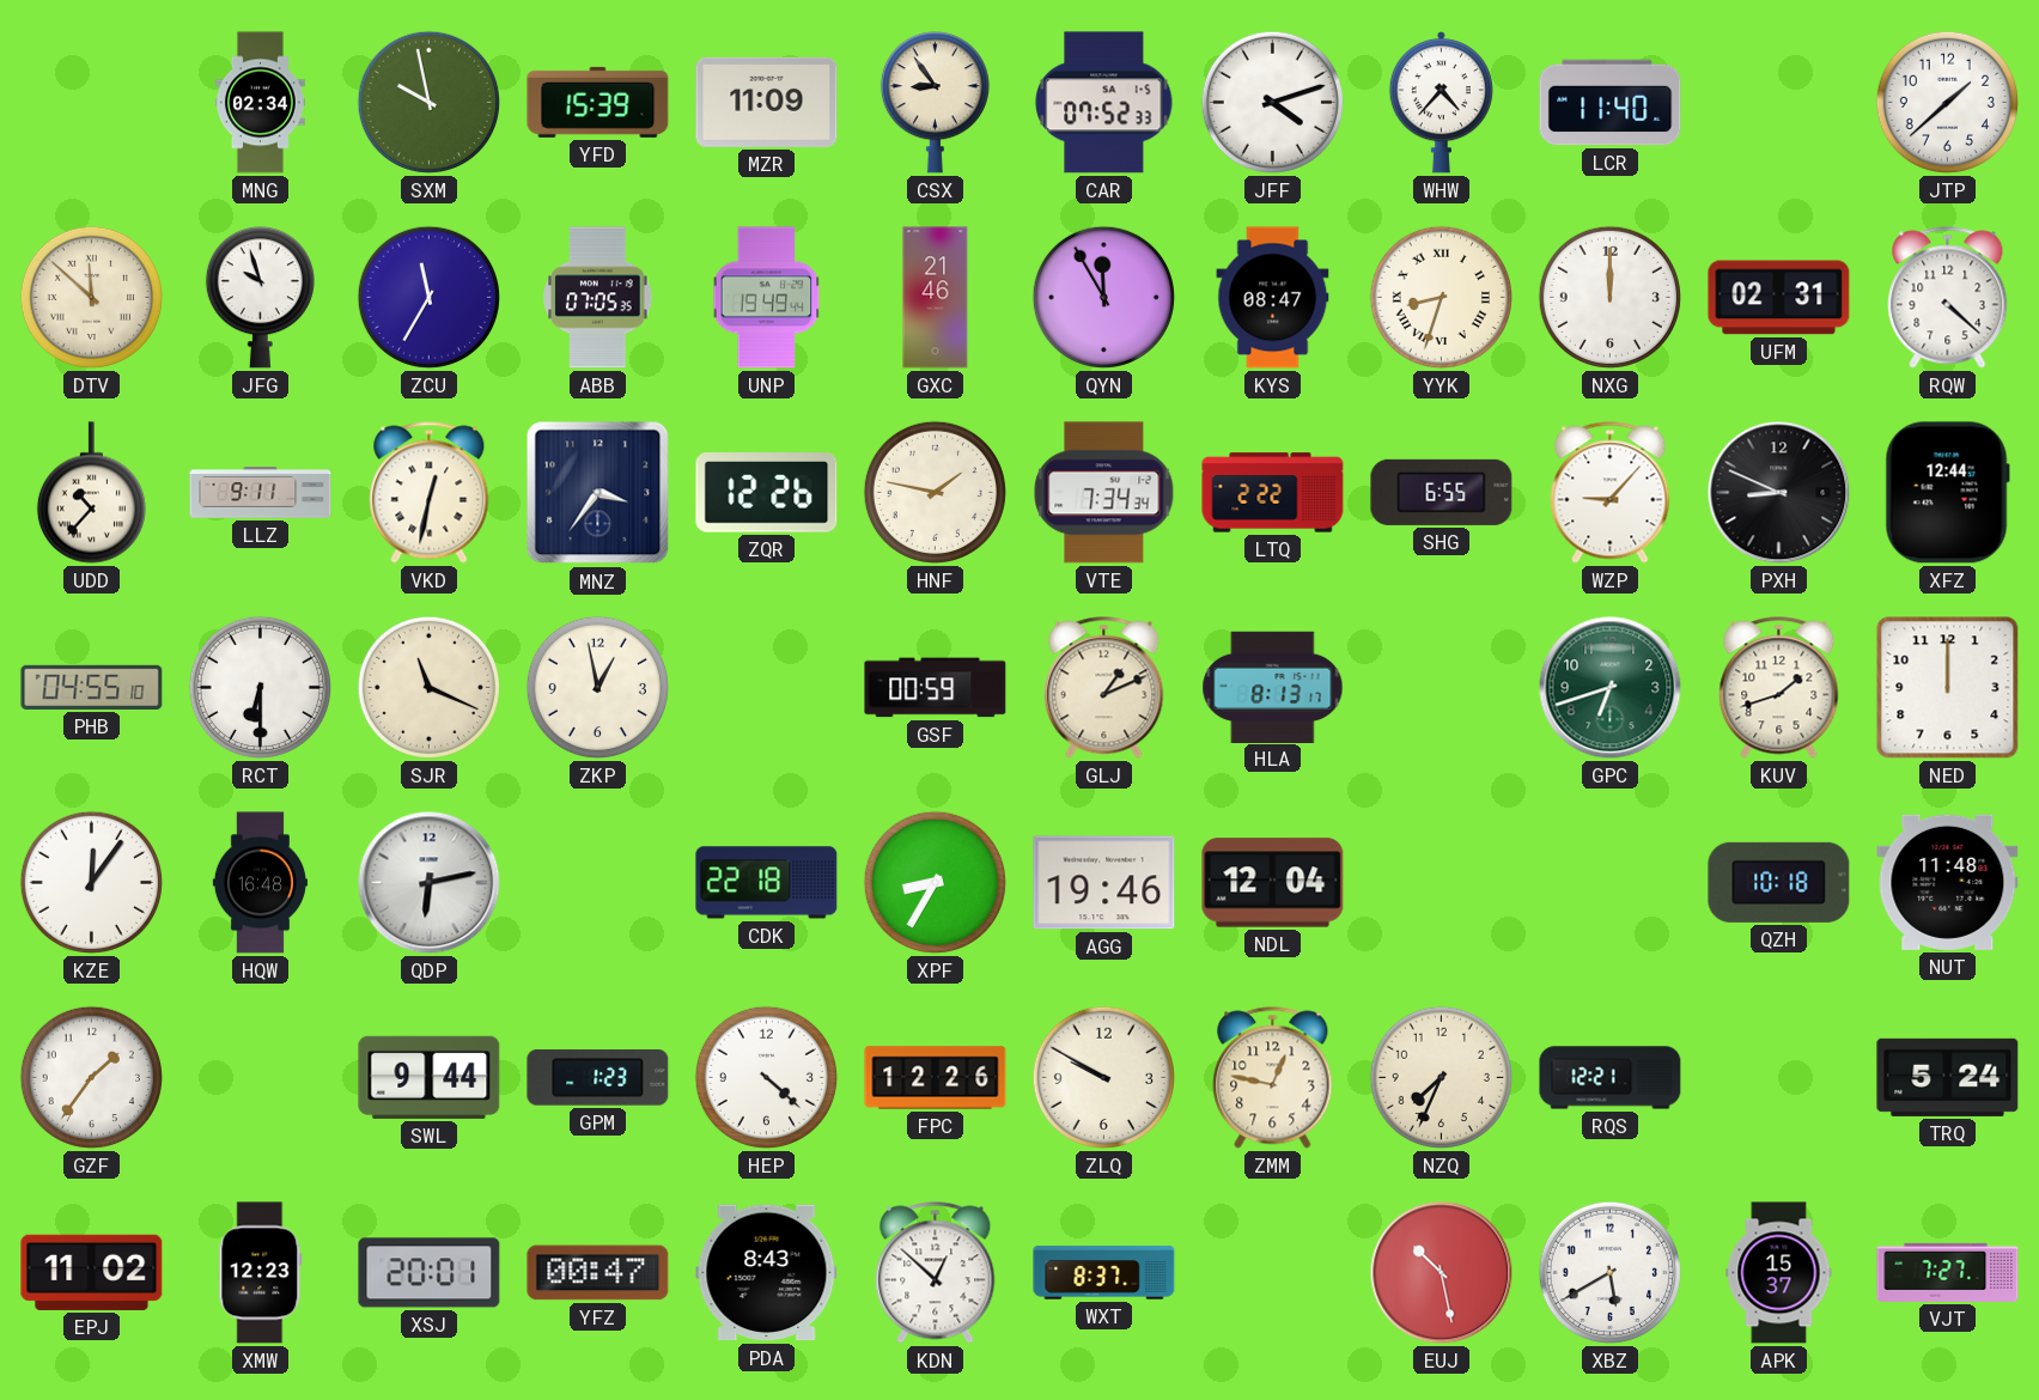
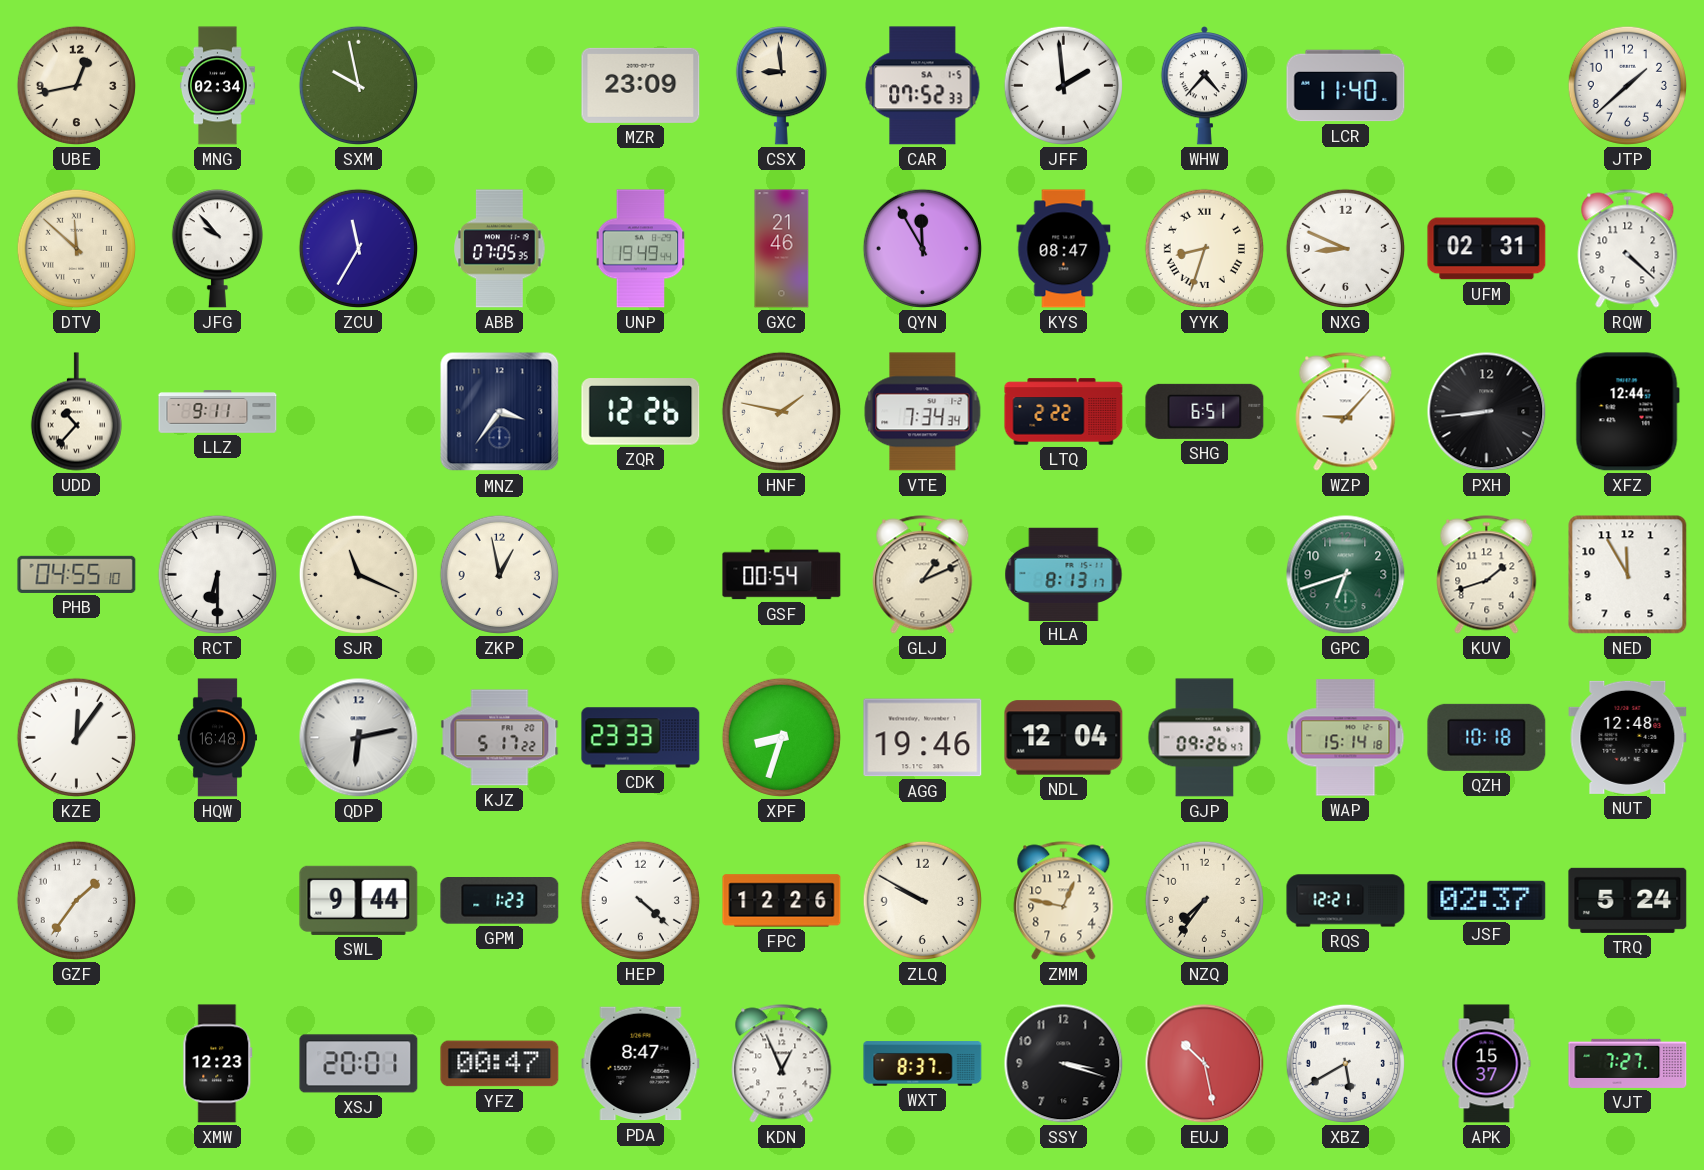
UBE: none -> 12:43 (76, 85)
YFD: 15:39 -> none (598, 102)
MZR: 11:09 -> 23:09 (641, 85)
CSX: 8:54 -> 8:59 (781, 86)
JFF: 4:12 -> 1:59 (1063, 85)
JFG: 9:57 -> 9:53 (217, 249)
NXG: 12:00 -> 8:49 (1345, 248)
VKD: 12:32 -> none (430, 493)
SHG: 6:55 -> 6:51 (1205, 411)
PXH: 8:49 -> 8:44 (1487, 412)
GSF: 00:59 -> 00:54 (782, 575)
NED: 12:00 -> 11:55 (1628, 575)
KJZ: none -> 5:17 (500, 738)
CDK: 22:18 -> 23:33 (641, 738)
XPF: 8:35 -> 8:33 (781, 737)
GJP: none -> 09:26 (1205, 738)
WAP: none -> 15:14 (1346, 738)
NUT: 11:48 -> 12:48 (1628, 737)
NZQ: 7:34 -> 7:36 (1204, 900)
JSF: none -> 02:37 (1487, 900)
EPJ: 11:02 -> none (92, 1272)
PDA: 8:43 -> 8:47 (641, 1064)
KDN: 12:52 -> 12:56 (782, 1064)
SSY: none -> 3:18 (1064, 1064)
